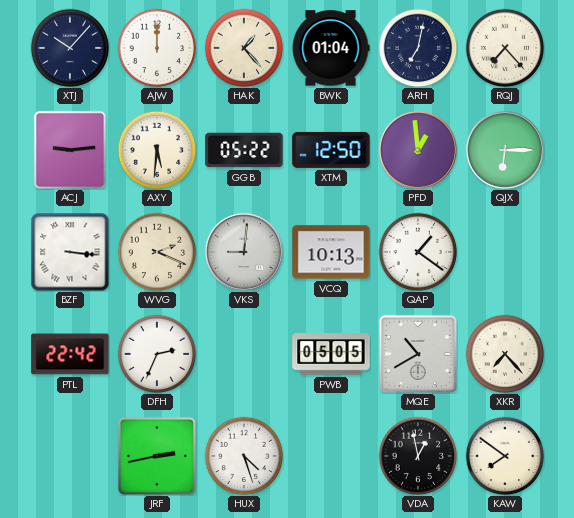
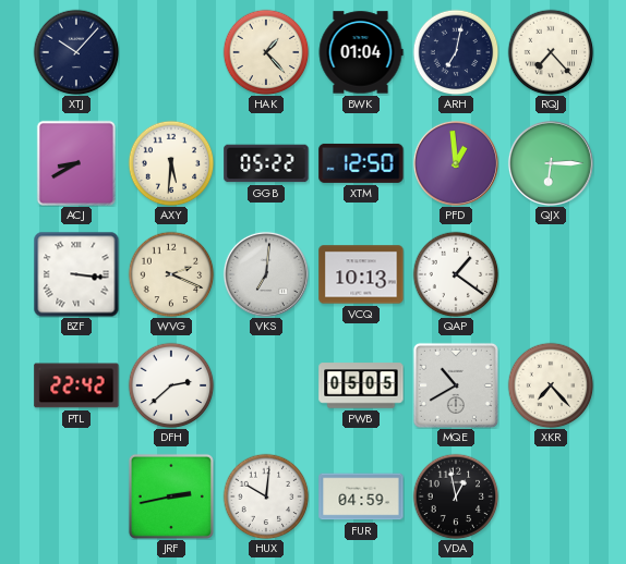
AJW: 12:00 -> none (157, 48)
ACJ: 9:14 -> 8:40 (76, 162)
VKS: 9:01 -> 7:01 (266, 274)
DFH: 2:34 -> 2:38 (171, 385)
HUX: 4:27 -> 10:01 (266, 496)
FUR: none -> 04:59 (361, 496)
KAW: 7:51 -> none (505, 456)
